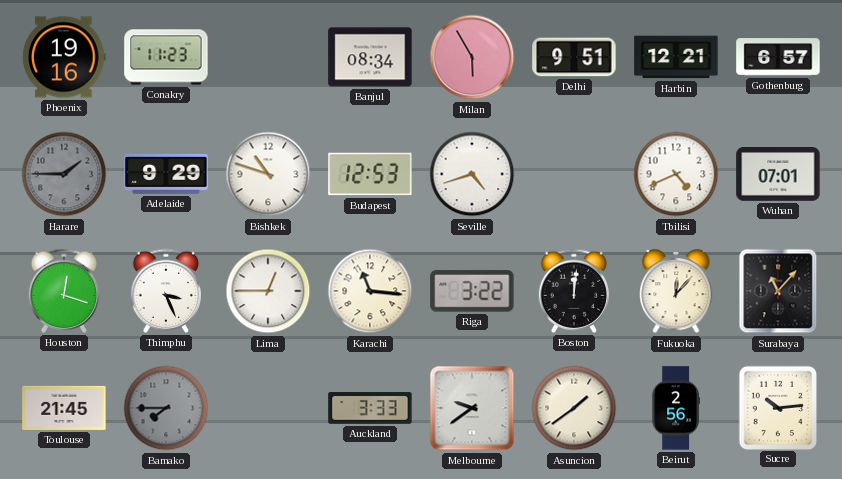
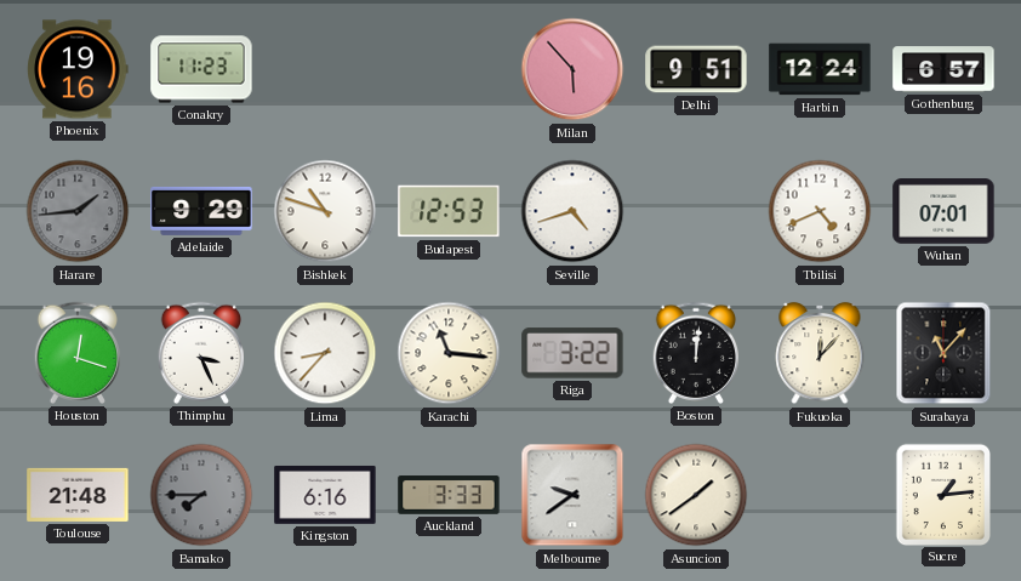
Banjul: 08:34 -> none (370, 57)
Milan: 5:55 -> 5:53 (572, 69)
Harbin: 12:21 -> 12:24 (820, 69)
Harare: 1:45 -> 1:44 (78, 211)
Lima: 12:45 -> 8:37 (325, 353)
Toulouse: 21:45 -> 21:48 (78, 495)
Kingston: none -> 6:16 (325, 495)
Beirut: 2:56 -> none (676, 408)
Sucre: 10:14 -> 1:14 (942, 494)
